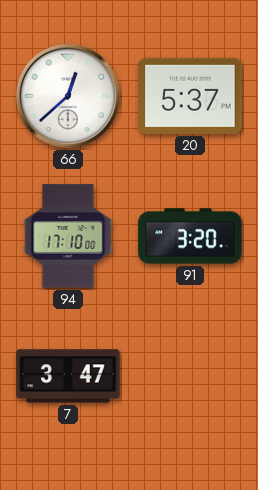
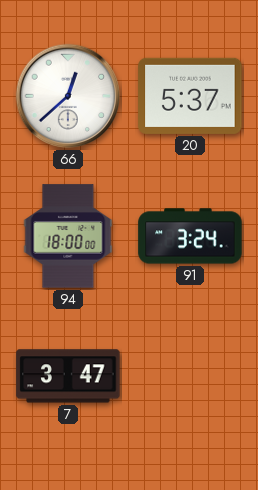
94: 17:10 -> 18:00 (68, 236)
91: 3:20 -> 3:24 (190, 236)
